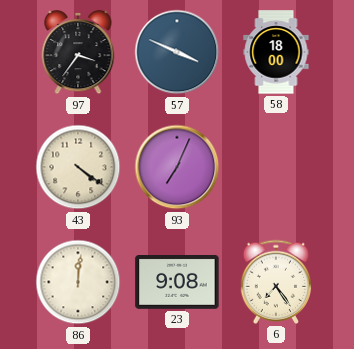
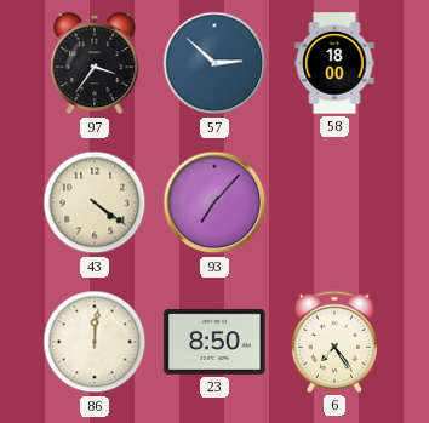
57: 3:49 -> 2:52 (215, 63)
93: 7:04 -> 7:07 (215, 202)
23: 9:08 -> 8:50 (215, 343)
